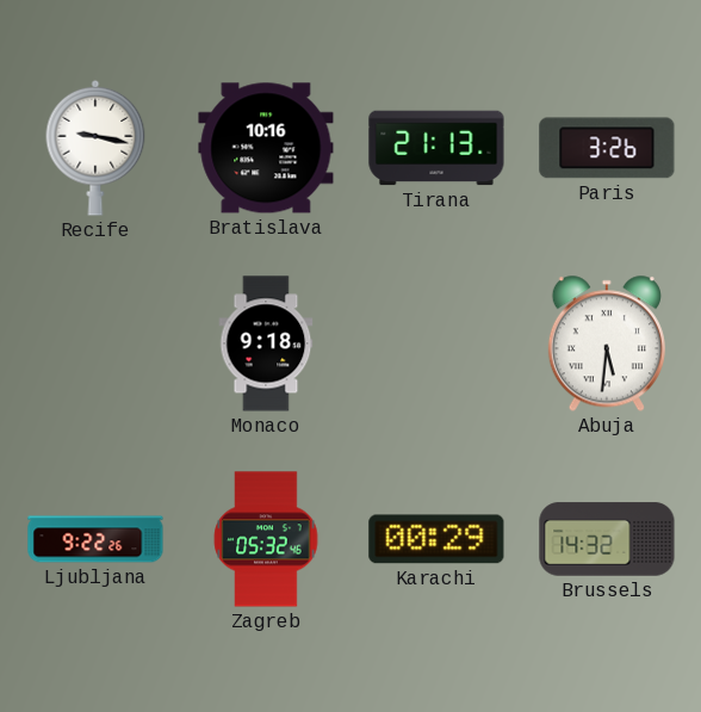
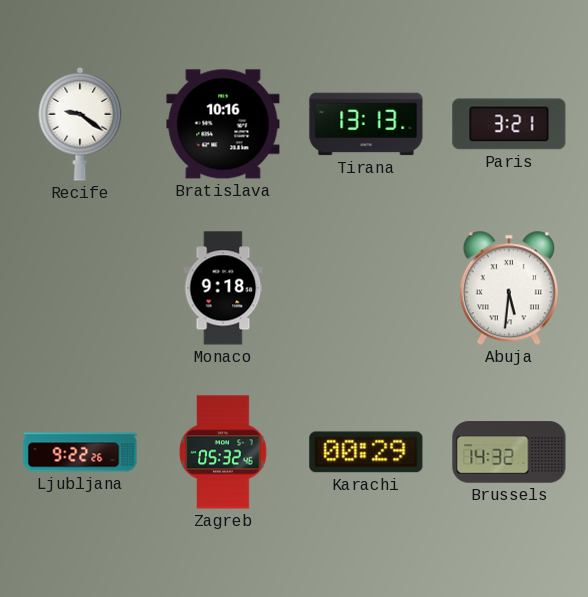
Recife: 9:17 -> 9:21 (80, 124)
Tirana: 21:13 -> 13:13 (366, 124)
Paris: 3:26 -> 3:21 (509, 124)
